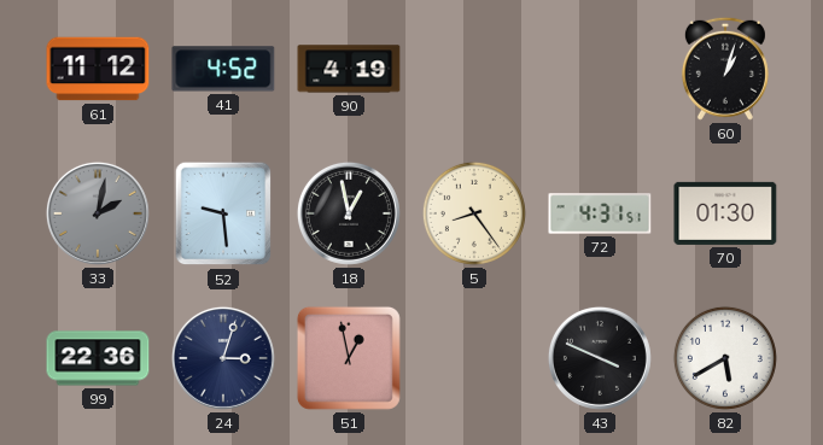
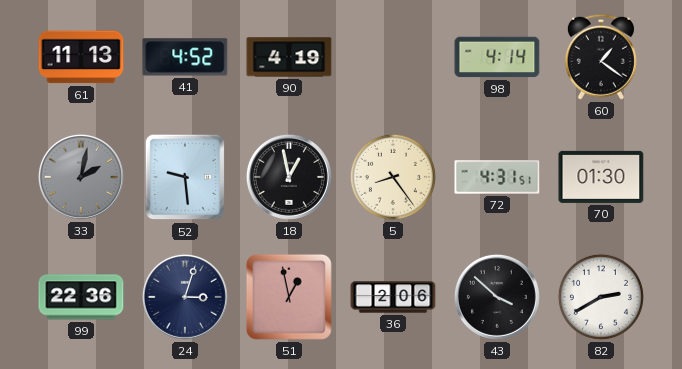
61: 11:12 -> 11:13 (81, 57)
98: none -> 4:14 (497, 57)
60: 1:03 -> 1:21 (601, 57)
36: none -> 2:06 (393, 297)
43: 3:49 -> 3:52 (497, 297)
82: 5:40 -> 2:40 (601, 297)
